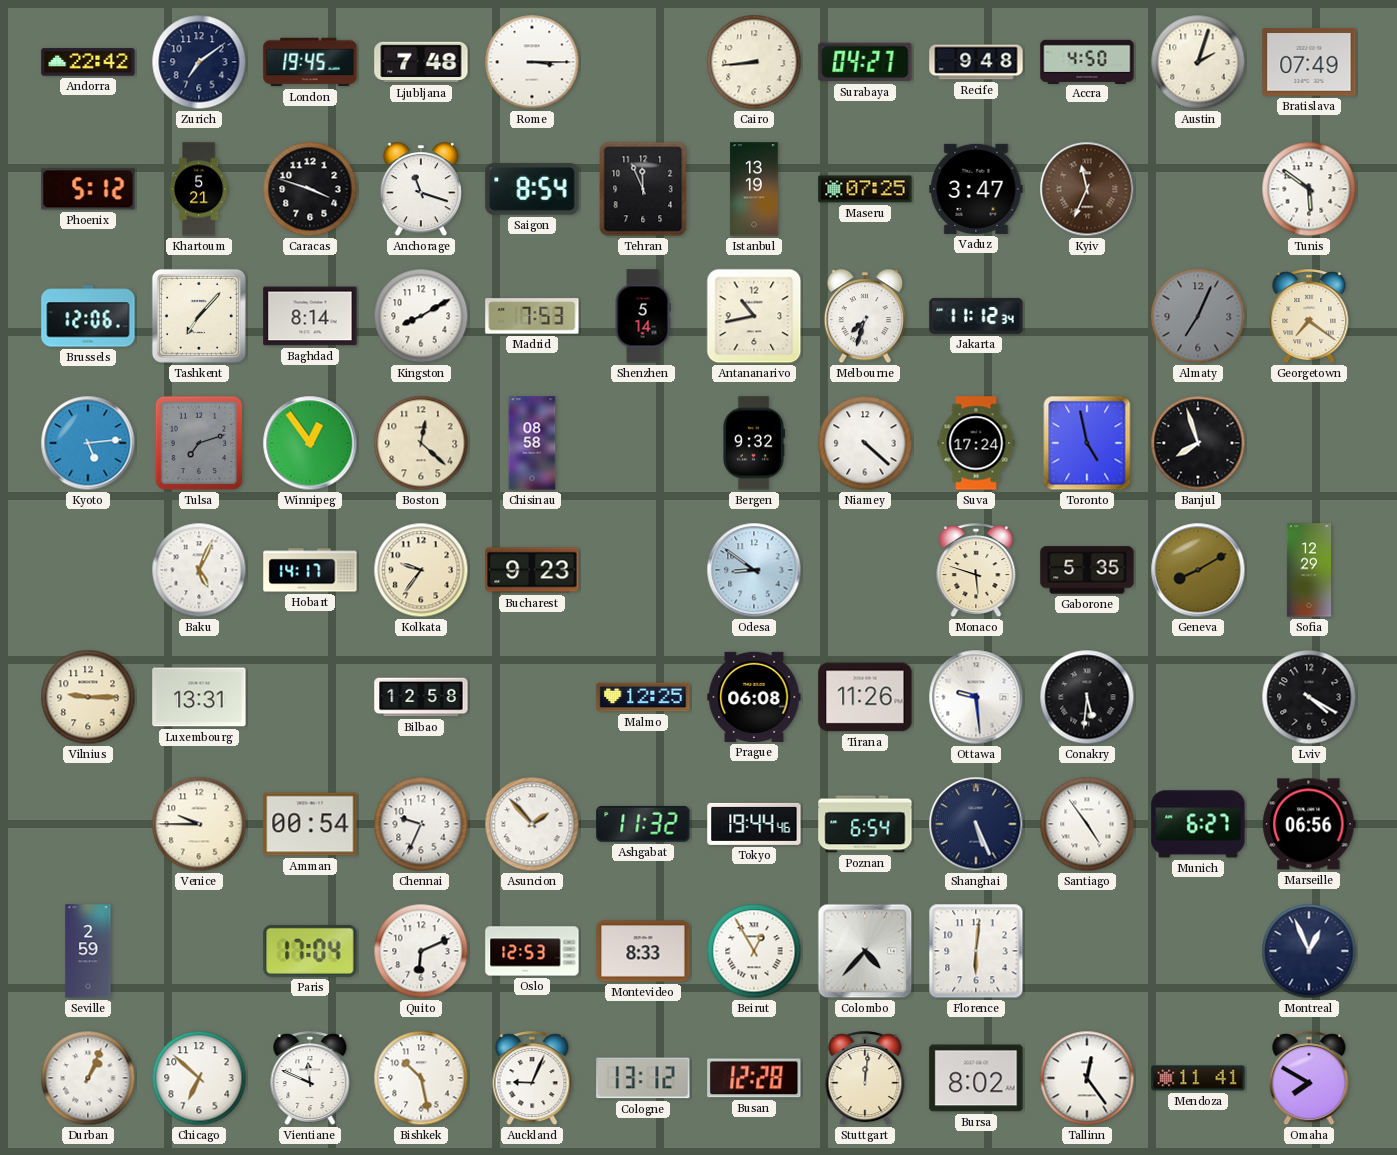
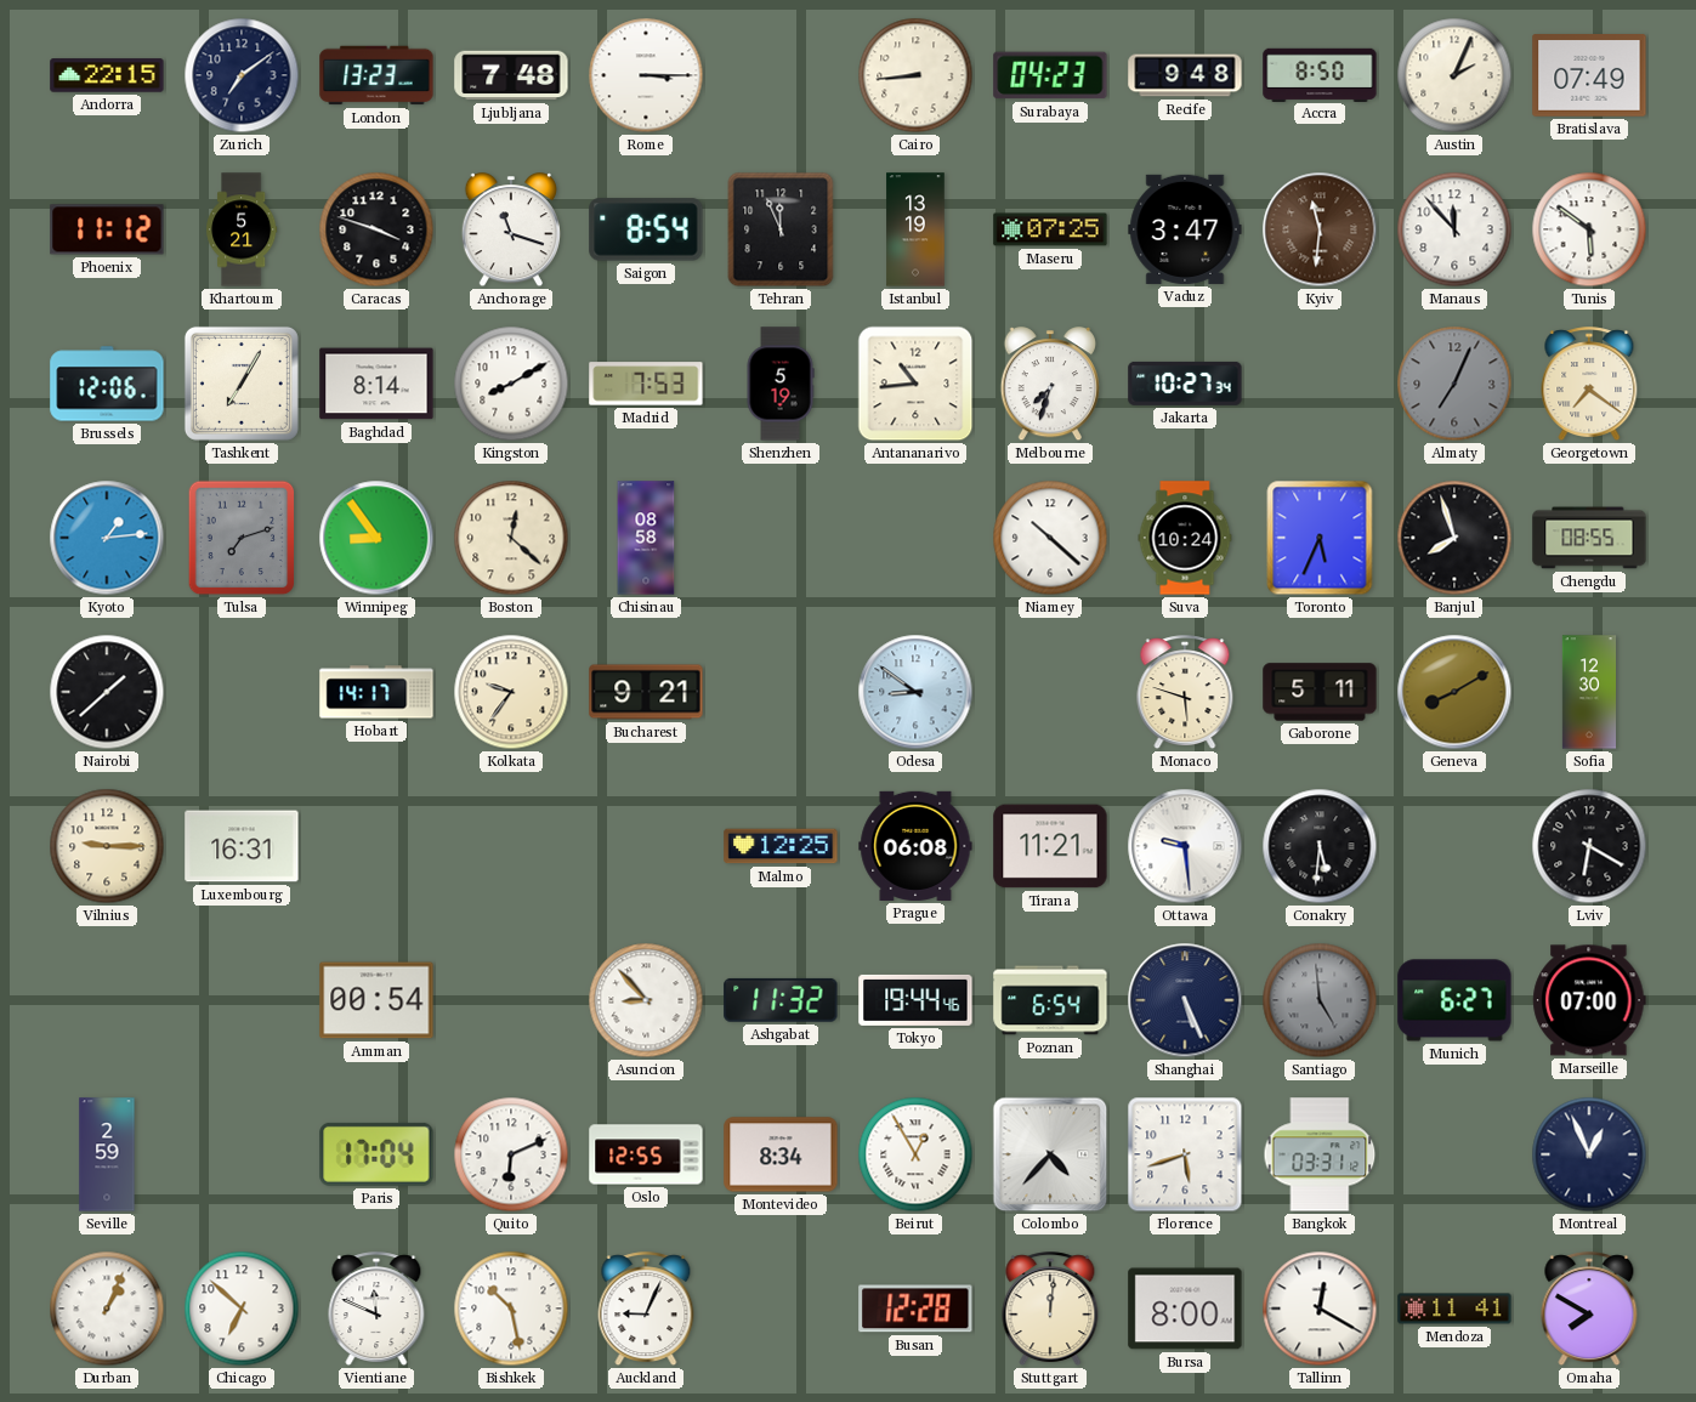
Andorra: 22:42 -> 22:15 (107, 75)
London: 19:45 -> 13:23 (376, 75)
Surabaya: 04:27 -> 04:23 (1050, 75)
Accra: 4:50 -> 8:50 (1320, 74)
Austin: 2:03 -> 2:04 (1454, 75)
Phoenix: 5:12 -> 11:12 (107, 229)
Kyiv: 11:34 -> 11:31 (1320, 229)
Manaus: none -> 11:53 (1454, 229)
Tashkent: 7:07 -> 7:05 (242, 384)
Shenzhen: 5:14 -> 5:19 (781, 384)
Antananarivo: 10:43 -> 10:44 (915, 384)
Jakarta: 11:12 -> 10:27 (1185, 384)
Kyoto: 5:14 -> 1:14 (107, 538)
Winnipeg: 12:54 -> 8:54 (376, 538)
Bergen: 9:32 -> none (753, 443)
Niamey: 4:22 -> 10:22 (1050, 538)
Suva: 17:24 -> 10:24 (1185, 538)
Toronto: 4:58 -> 5:34 (1320, 538)
Chengdu: none -> 08:55 (1589, 538)
Nairobi: none -> 1:38 (107, 692)
Baku: 5:04 -> none (199, 570)
Bucharest: 9:23 -> 9:21 (646, 692)
Gaborone: 5:35 -> 5:11 (1320, 692)
Sofia: 12:29 -> 12:30 (1588, 692)
Luxembourg: 13:31 -> 16:31 (242, 846)
Bilbao: 12:58 -> none (421, 697)
Tirana: 11:26 -> 11:21 (1050, 846)
Lviv: 4:20 -> 6:20 (1589, 846)
Venice: 9:45 -> none (199, 824)
Chennai: 9:34 -> none (421, 824)
Asuncion: 1:53 -> 8:53 (646, 1000)
Santiago: 4:54 -> 4:59 (1320, 1000)
Santiago dial: white -> grey (1320, 1000)
Marseille: 06:56 -> 07:00 (1589, 1000)
Oslo: 12:53 -> 12:55 (646, 1154)
Montevideo: 8:33 -> 8:34 (781, 1154)
Florence: 6:01 -> 5:42 (1185, 1154)
Bangkok: none -> 03:31 (1320, 1154)
Cologne: 13:12 -> none (643, 1078)
Bursa: 8:02 -> 8:00 (1185, 1309)
Tallinn: 12:24 -> 12:20 (1320, 1309)
